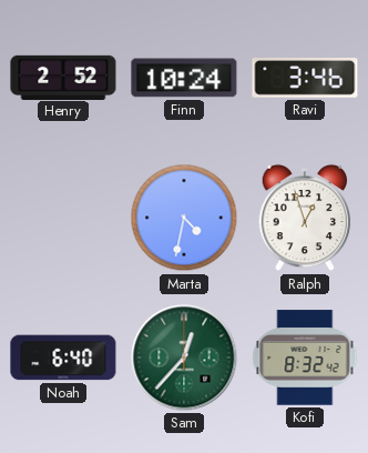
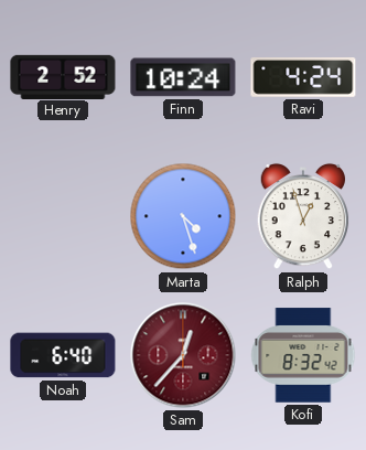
Ravi: 3:46 -> 4:24 (303, 78)
Marta: 4:32 -> 4:27 (183, 216)
Sam dial: green -> burgundy (183, 355)
